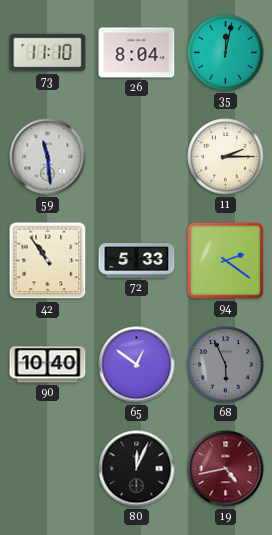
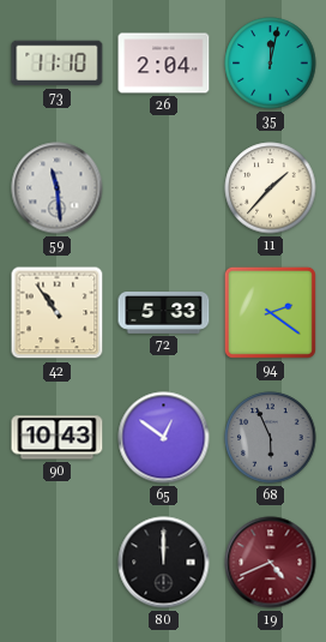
26: 8:04 -> 2:04 (164, 64)
11: 2:15 -> 1:37 (271, 188)
90: 10:40 -> 10:43 (58, 438)
80: 12:04 -> 12:00 (164, 563)
19: 4:43 -> 4:41 (271, 563)
